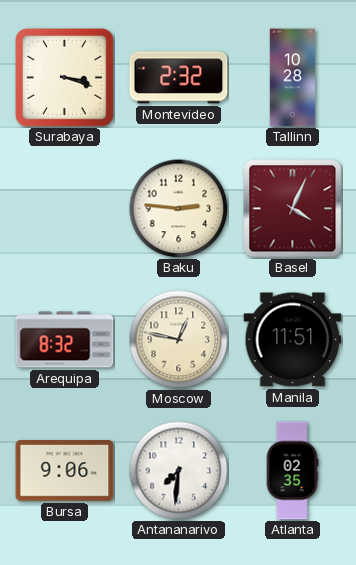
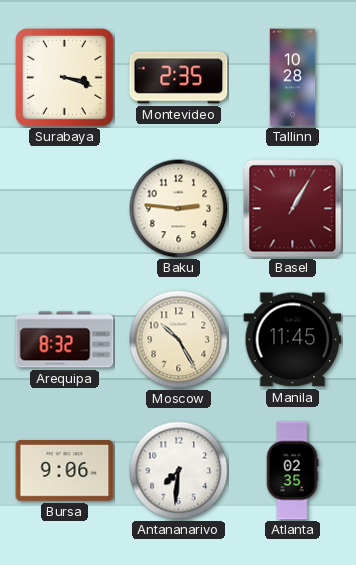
Montevideo: 2:32 -> 2:35 (179, 78)
Basel: 4:04 -> 1:05 (293, 209)
Moscow: 12:47 -> 10:25 (179, 340)
Manila: 11:51 -> 11:45 (293, 340)
